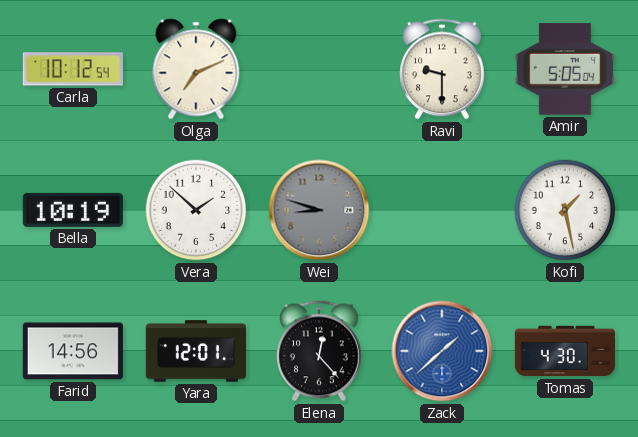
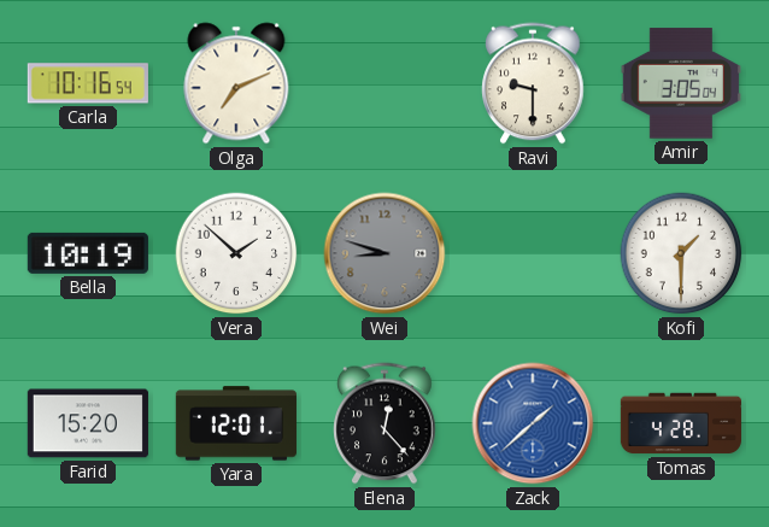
Carla: 10:12 -> 10:16 (88, 83)
Amir: 5:05 -> 3:05 (681, 83)
Kofi: 1:28 -> 1:30 (681, 253)
Farid: 14:56 -> 15:20 (88, 423)
Tomas: 4:30 -> 4:28 (681, 423)
